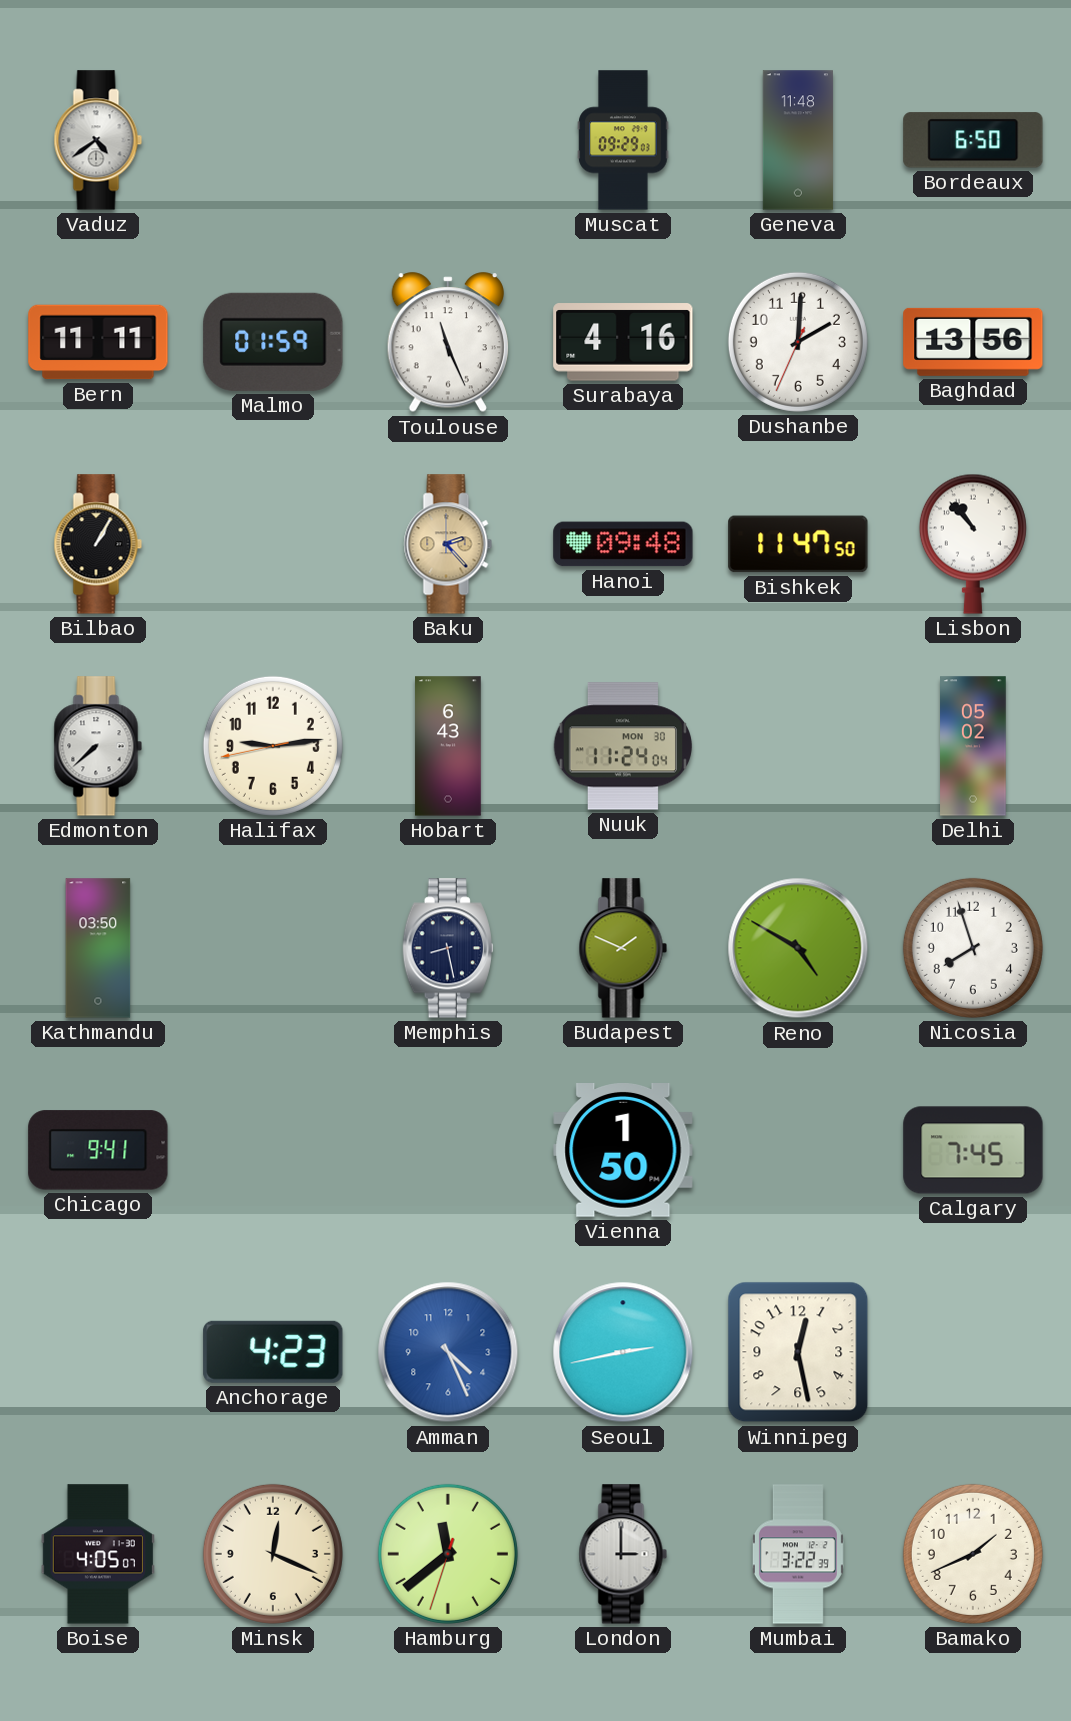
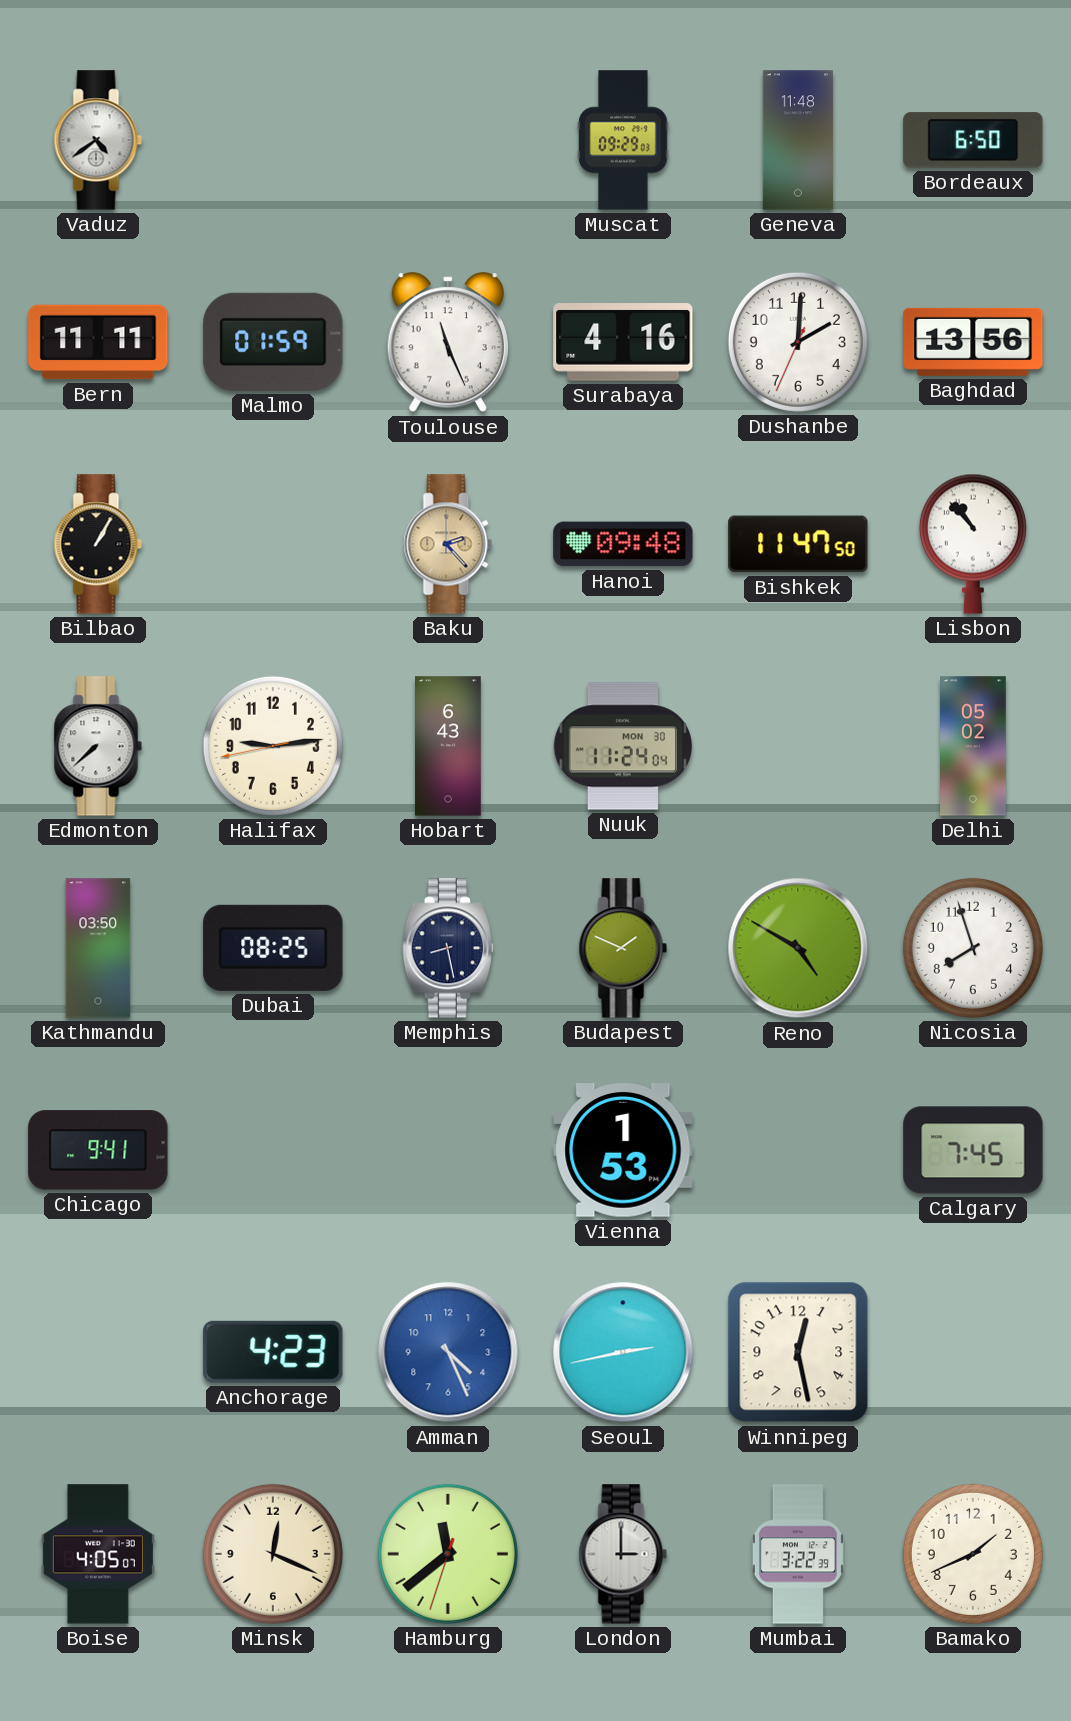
Dubai: none -> 08:25 (273, 948)
Vienna: 1:50 -> 1:53 (623, 1151)
